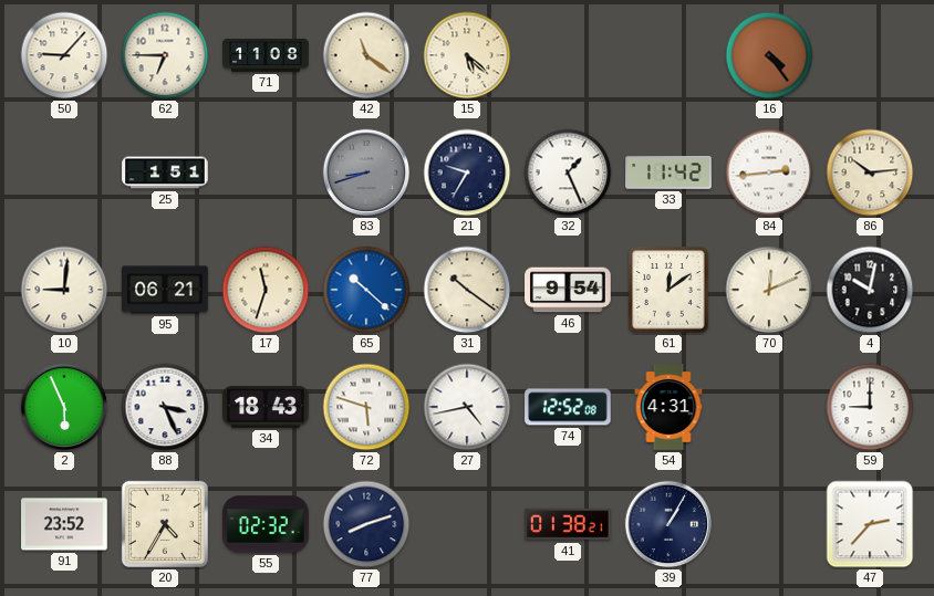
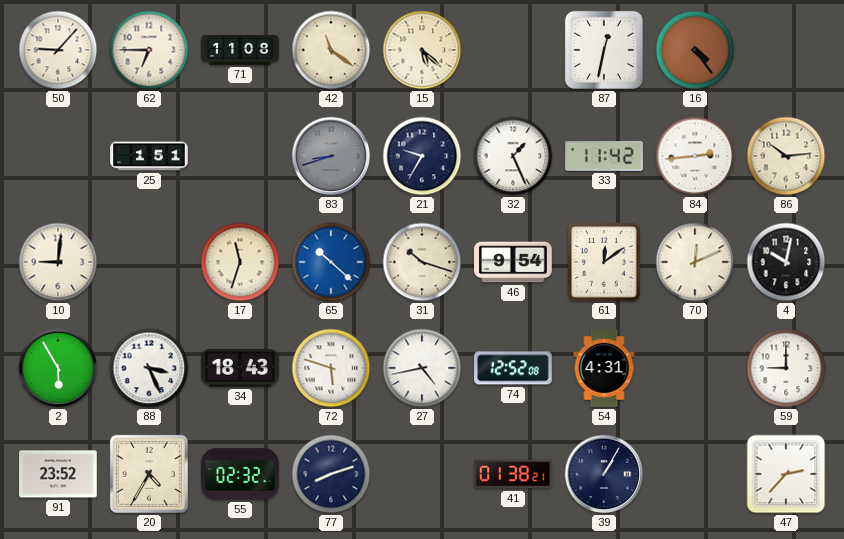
87: none -> 12:32 (604, 50)
95: 06:21 -> none (165, 290)
31: 10:21 -> 10:18 (422, 262)
2: 5:56 -> 5:55 (58, 368)
